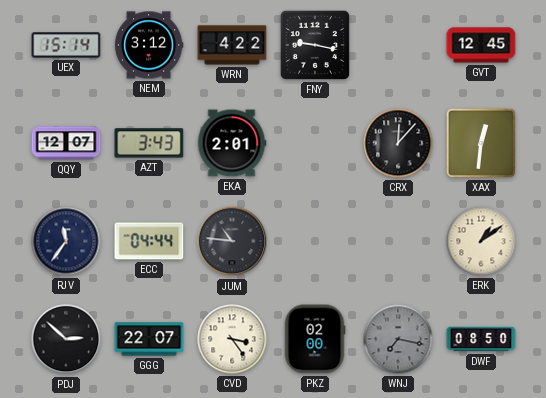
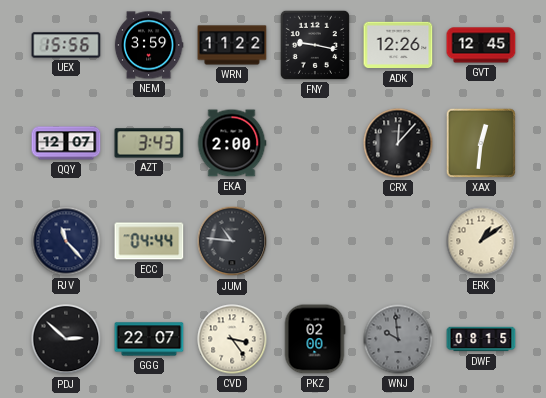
UEX: 15:14 -> 15:56 (66, 45)
NEM: 3:12 -> 3:59 (149, 45)
WRN: 4:22 -> 11:22 (232, 45)
ADK: none -> 12:26 (398, 45)
EKA: 2:01 -> 2:00 (232, 143)
RJV: 11:36 -> 11:23 (66, 241)
WNJ: 7:17 -> 9:59 (398, 339)
DWF: 08:50 -> 08:15 (481, 339)
